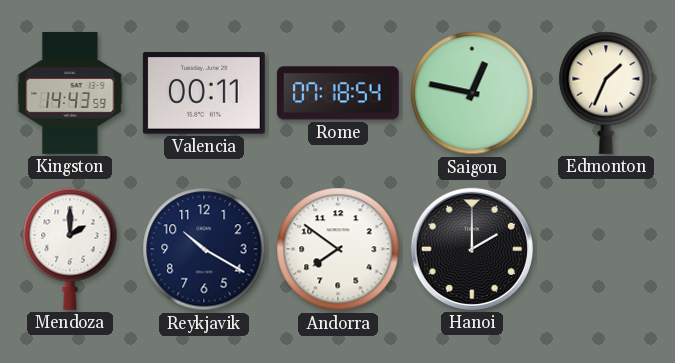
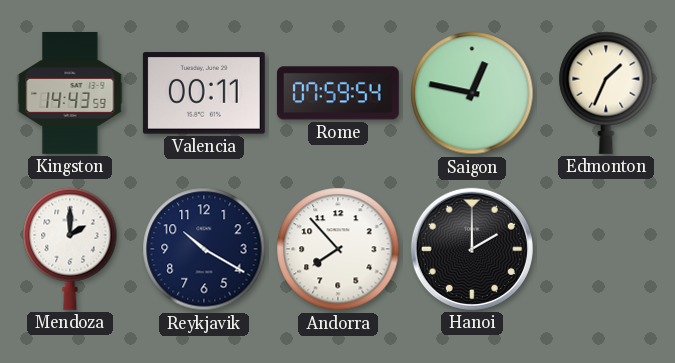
Rome: 07:18 -> 07:59 (338, 93)
Andorra: 7:51 -> 7:53 (338, 249)
